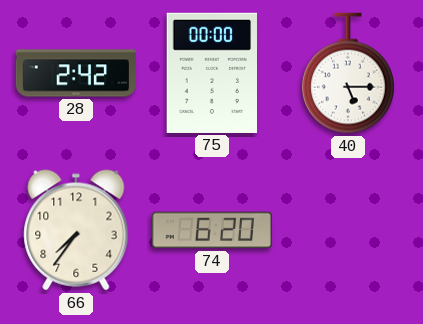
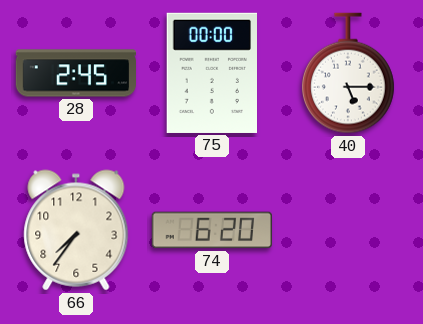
28: 2:42 -> 2:45 (75, 73)
